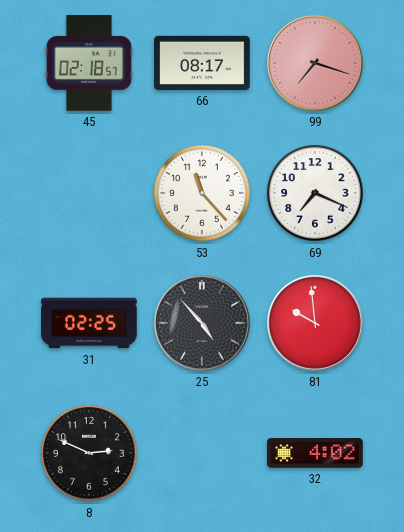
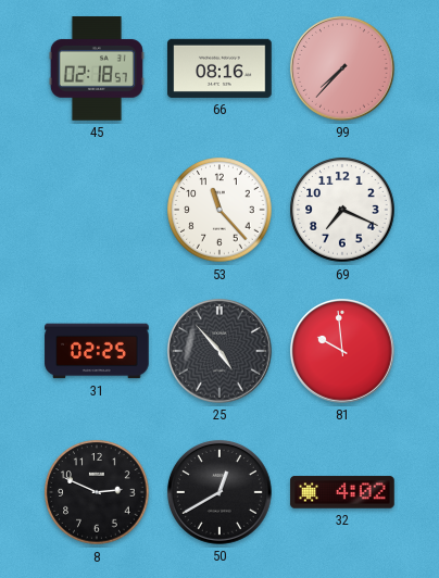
66: 08:17 -> 08:16 (220, 68)
99: 7:18 -> 7:37 (342, 68)
50: none -> 12:40 (220, 492)
